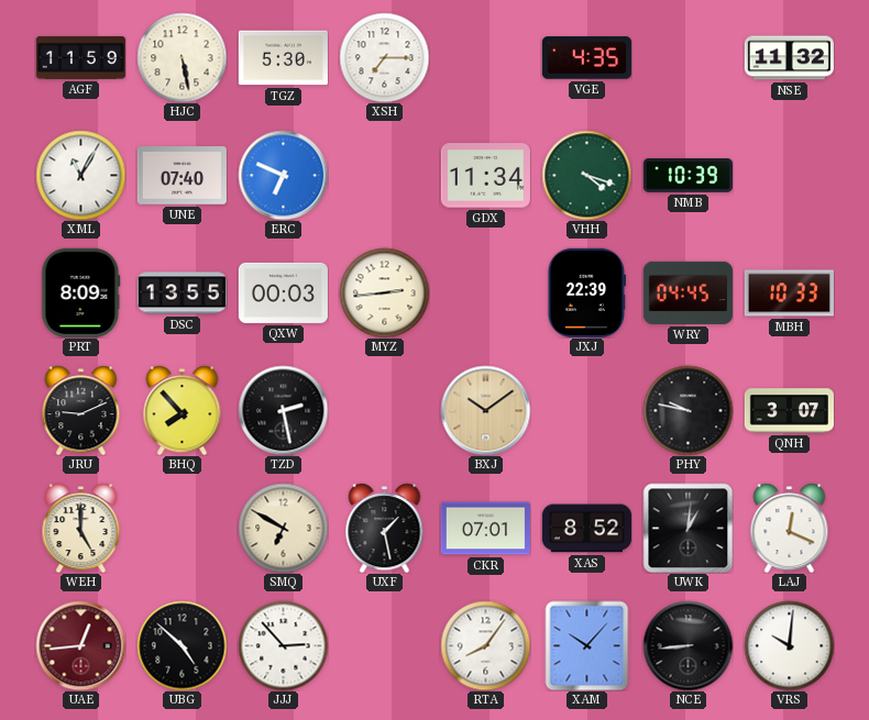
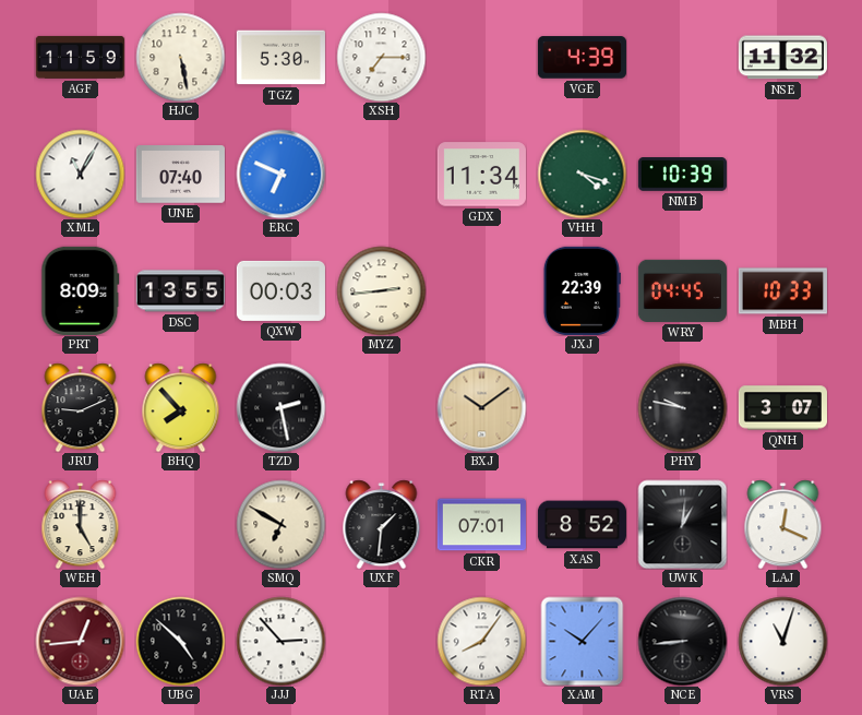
VGE: 4:35 -> 4:39 (582, 58)
UXF: 1:28 -> 1:31 (382, 524)
VRS: 10:01 -> 11:03 (782, 641)
